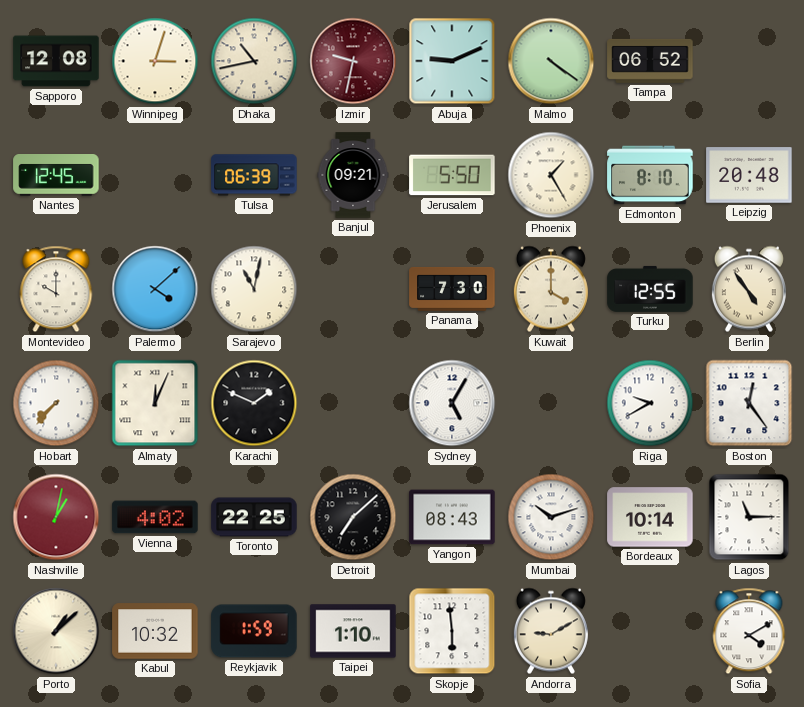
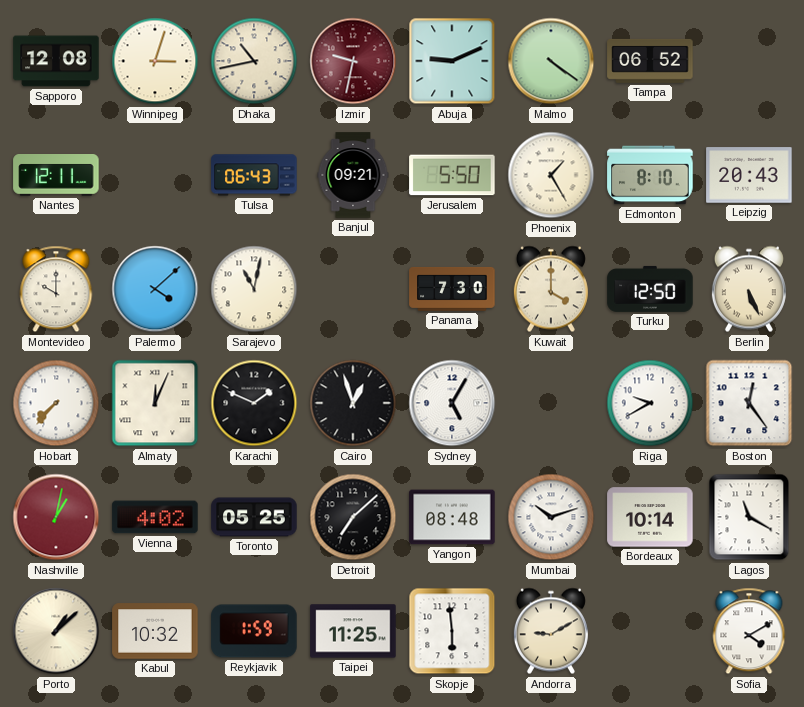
Nantes: 12:45 -> 12:11 (56, 176)
Tulsa: 06:39 -> 06:43 (254, 175)
Leipzig: 20:48 -> 20:43 (749, 175)
Turku: 12:55 -> 12:50 (650, 289)
Berlin: 4:54 -> 5:26 (749, 289)
Cairo: none -> 12:57 (353, 403)
Toronto: 22:25 -> 05:25 (254, 517)
Yangon: 08:43 -> 08:48 (452, 517)
Lagos: 11:15 -> 11:20 (749, 517)
Taipei: 1:10 -> 11:25 (353, 631)
